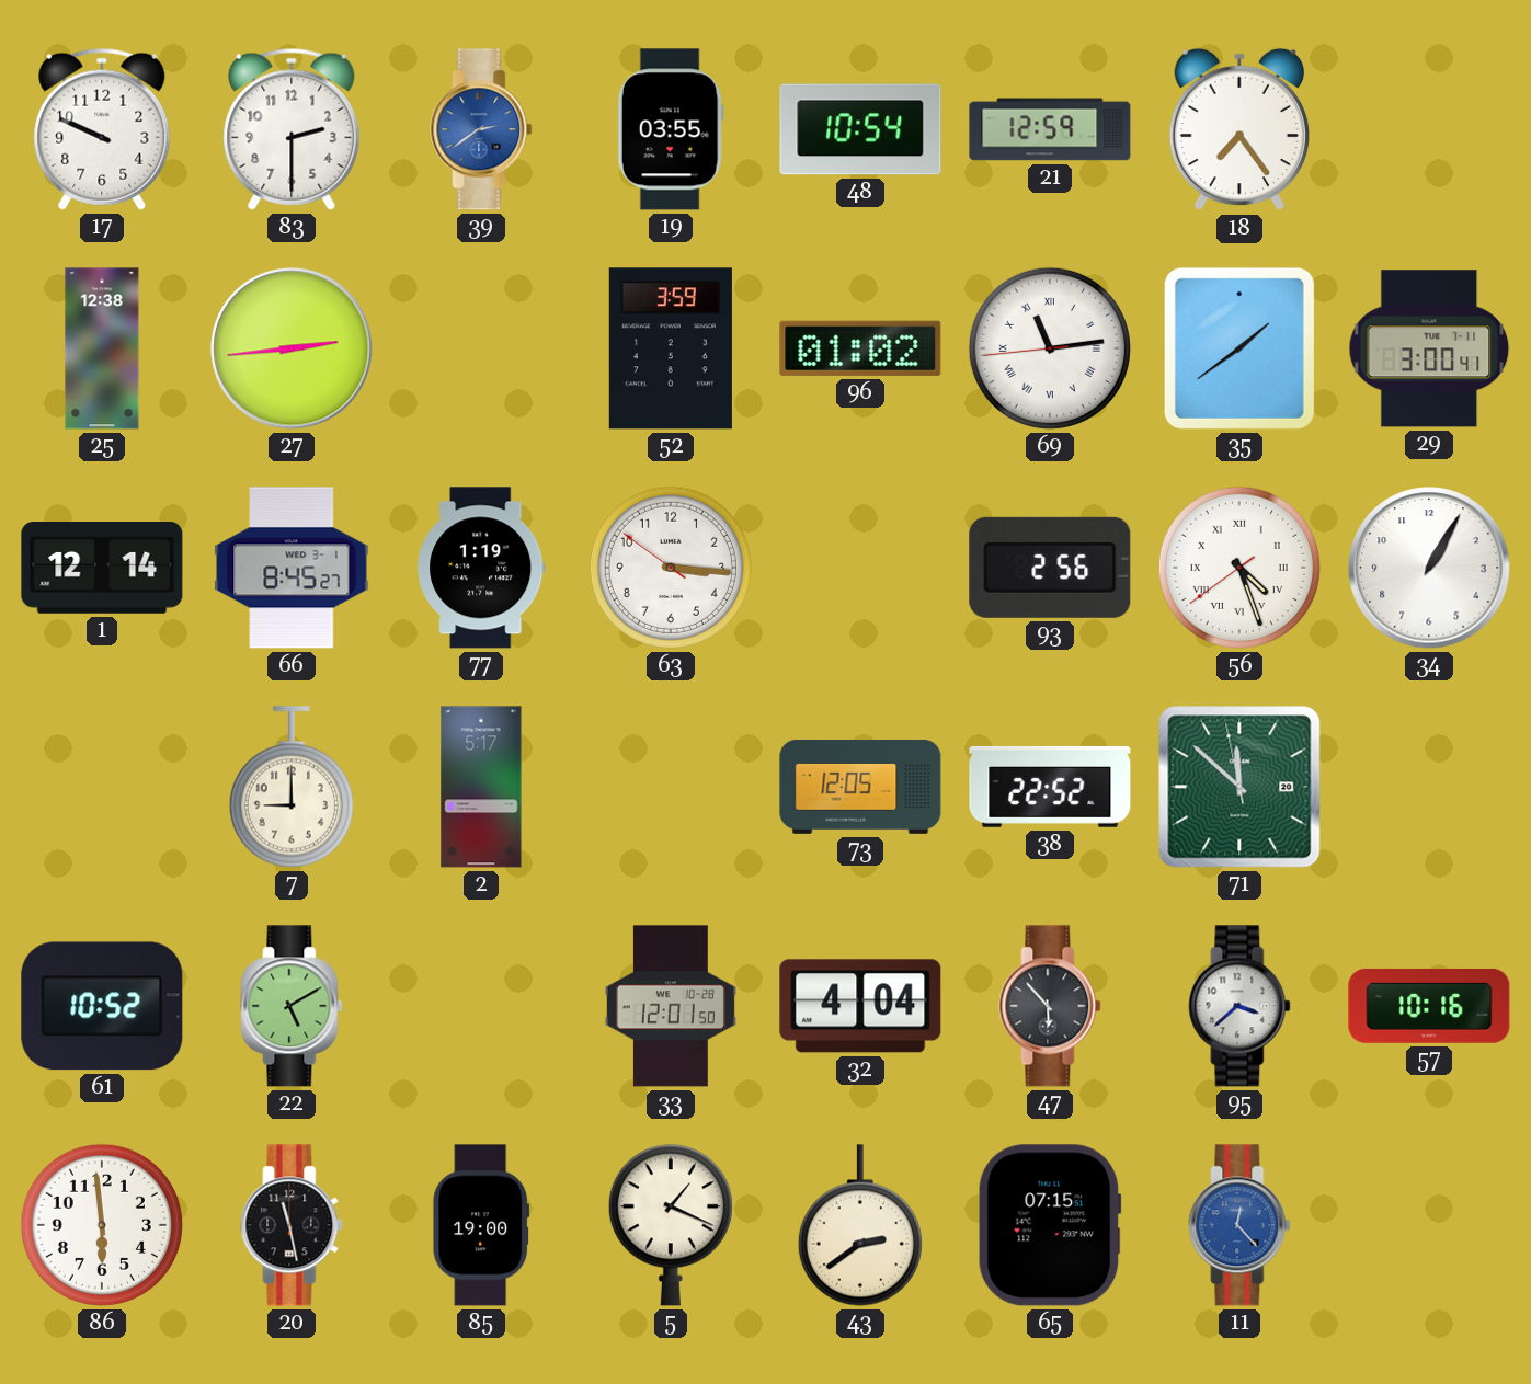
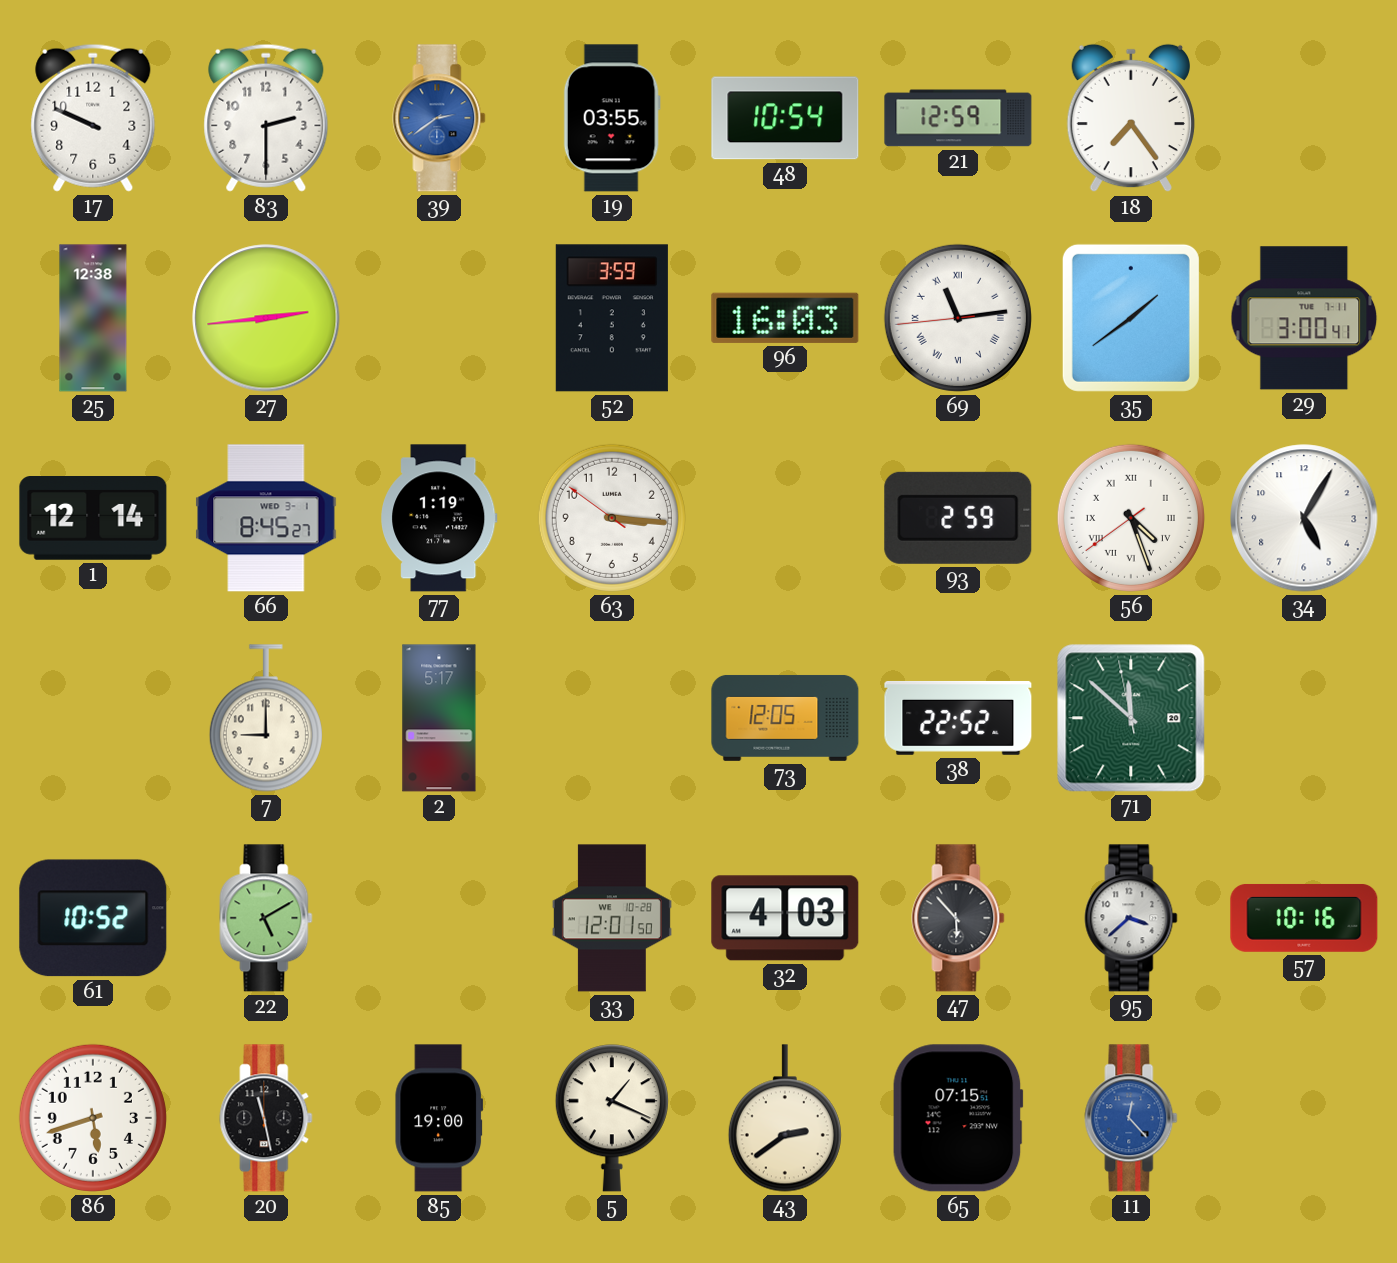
96: 01:02 -> 16:03 (785, 318)
93: 2:56 -> 2:59 (958, 518)
34: 1:05 -> 5:05 (1304, 518)
32: 4:04 -> 4:03 (785, 918)
86: 5:59 -> 5:42 (93, 1118)
